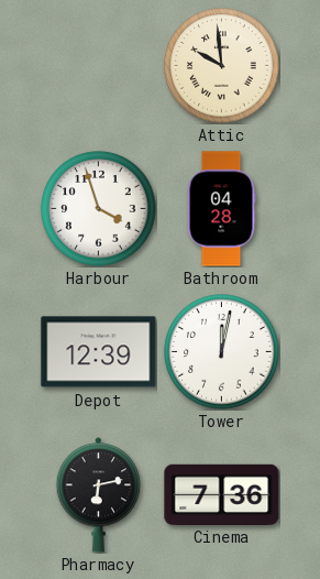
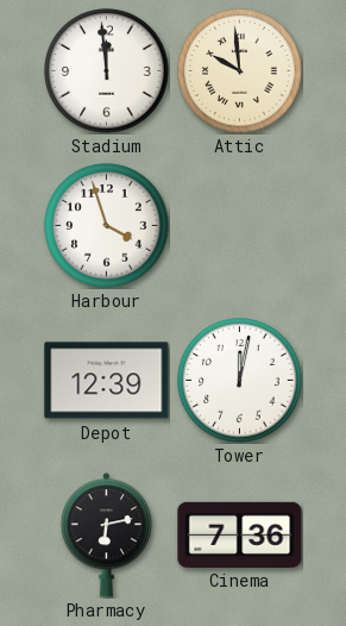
Stadium: none -> 11:59 (107, 71)
Bathroom: 04:28 -> none (221, 209)
